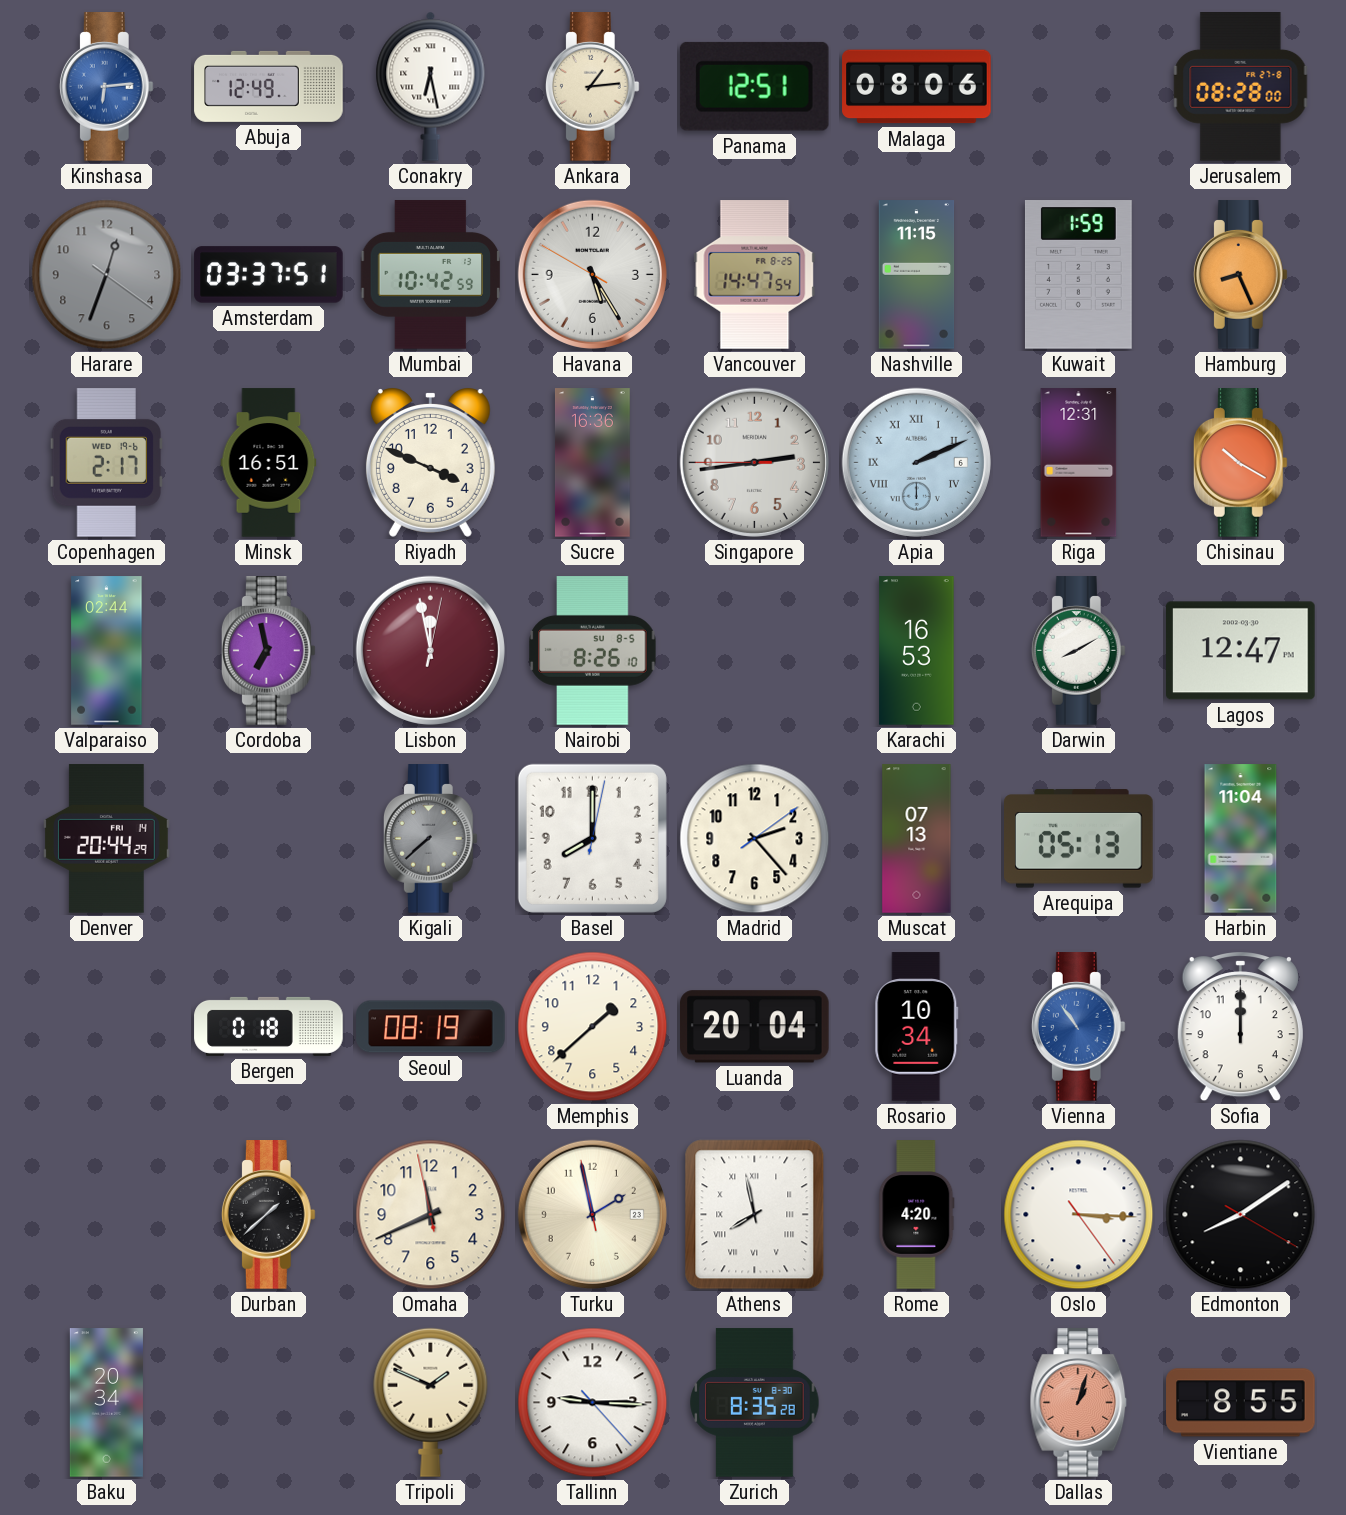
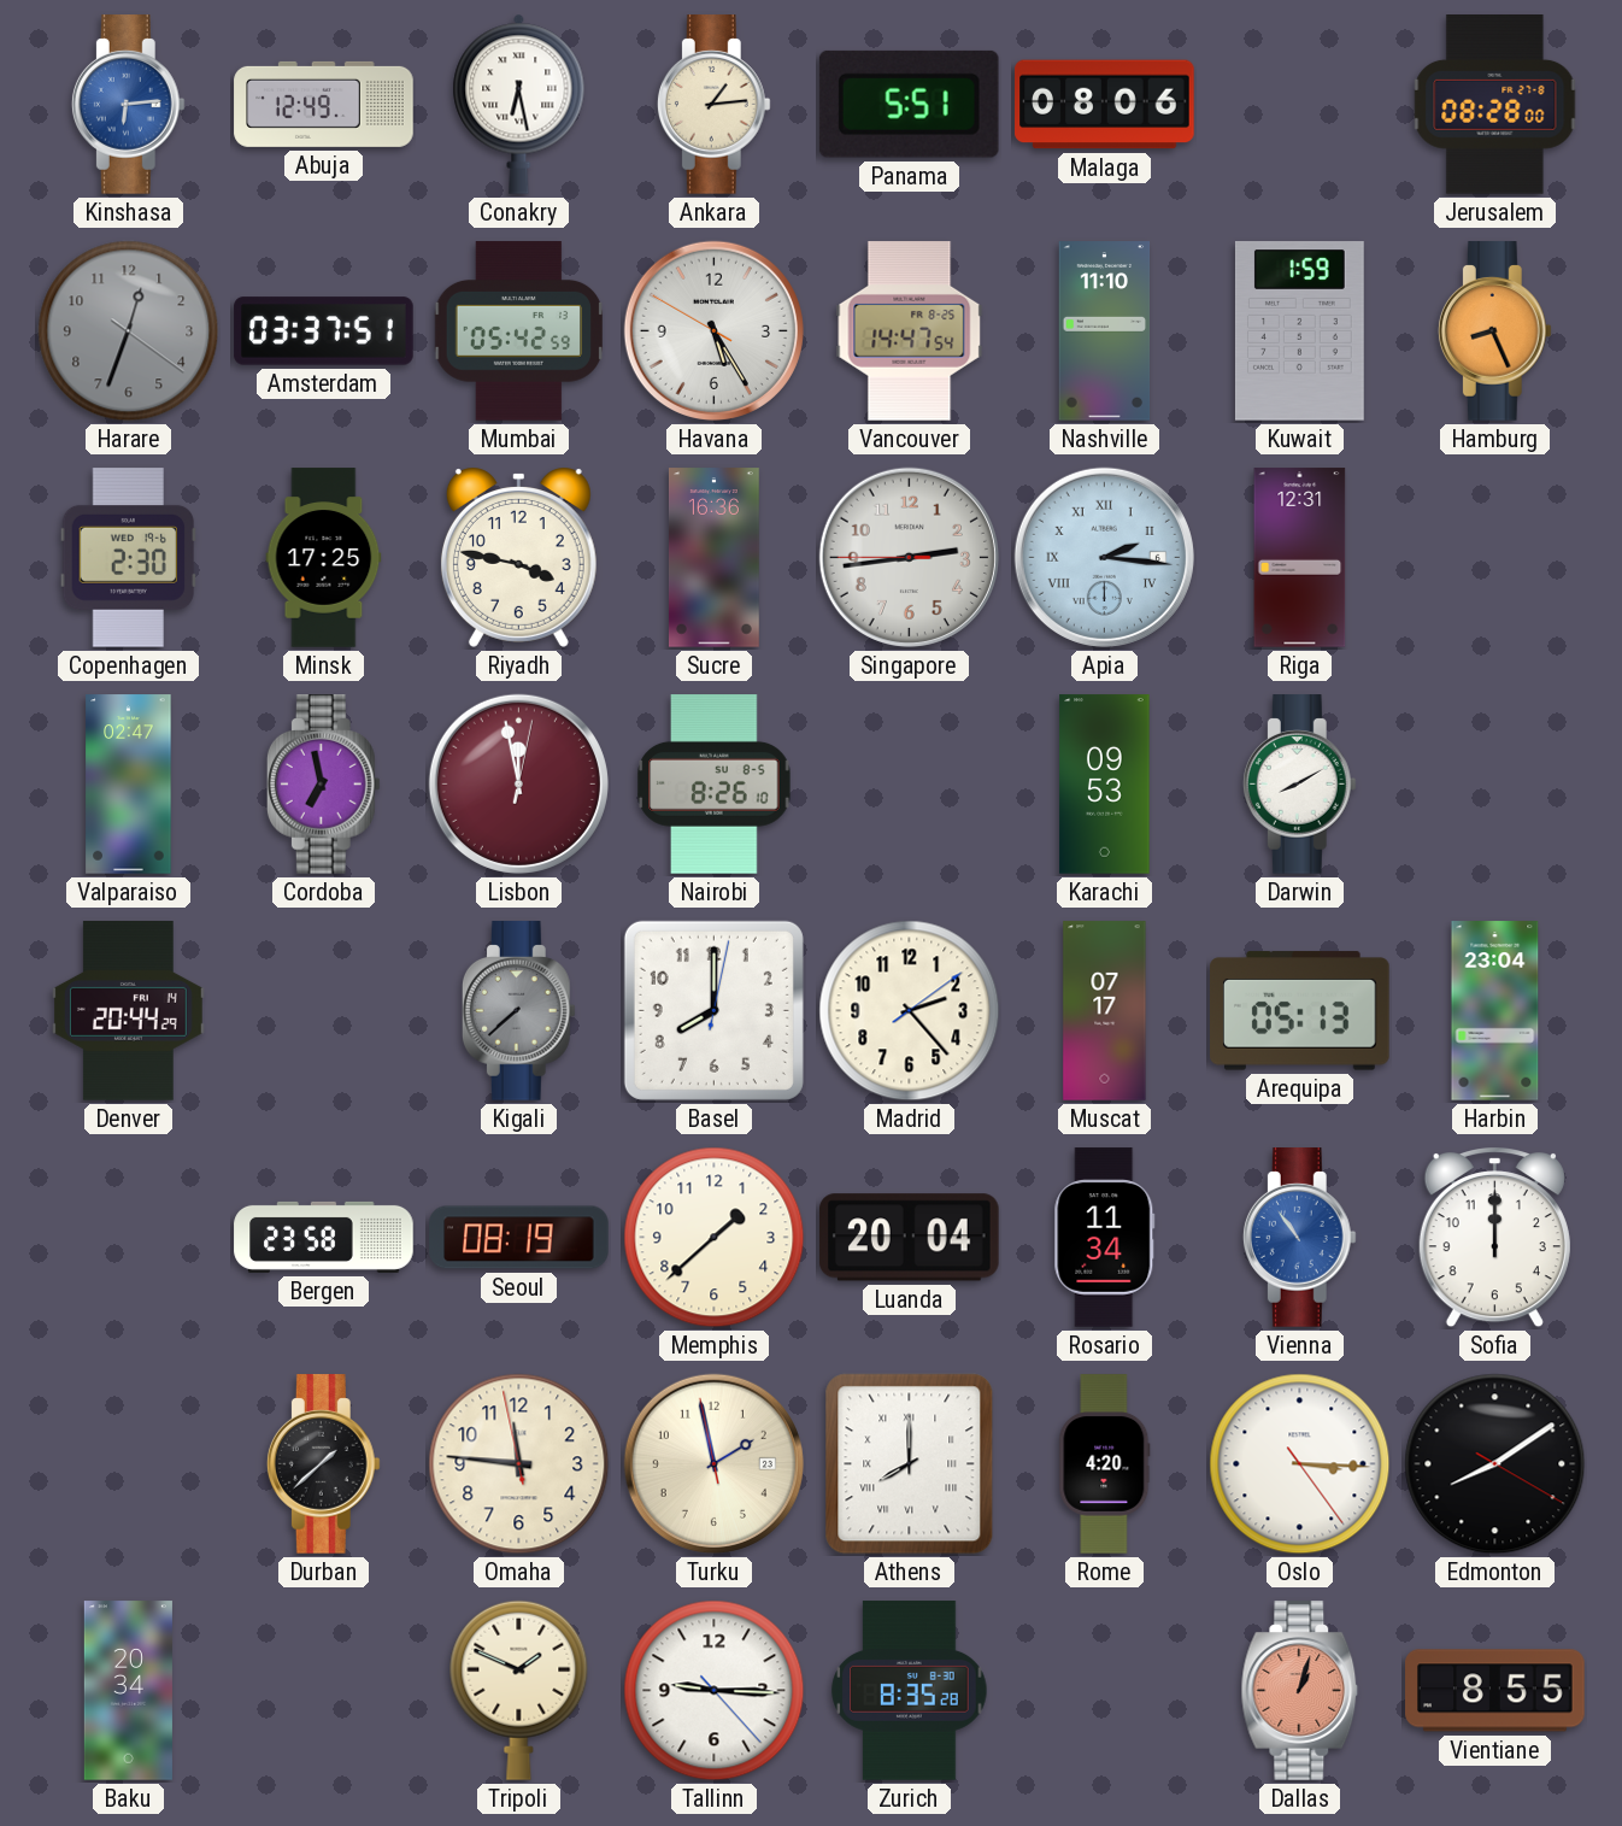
Panama: 12:51 -> 5:51 (909, 104)
Mumbai: 10:42 -> 05:42 (519, 331)
Nashville: 11:15 -> 11:10 (1105, 331)
Copenhagen: 2:17 -> 2:30 (129, 558)
Minsk: 16:51 -> 17:25 (324, 558)
Riyadh: 3:49 -> 3:47 (518, 557)
Apia: 2:11 -> 2:16 (1104, 557)
Chisinau: 10:20 -> none (1240, 463)
Valparaiso: 02:44 -> 02:47 (129, 785)
Karachi: 16:53 -> 09:53 (1105, 785)
Lagos: 12:47 -> none (1241, 651)
Muscat: 07:13 -> 07:17 (1105, 1011)
Harbin: 11:04 -> 23:04 (1495, 1011)
Bergen: 0:18 -> 23:58 (324, 1237)
Rosario: 10:34 -> 11:34 (1105, 1238)
Omaha: 11:40 -> 11:45 (519, 1464)
Athens: 7:58 -> 8:00 (910, 1464)
